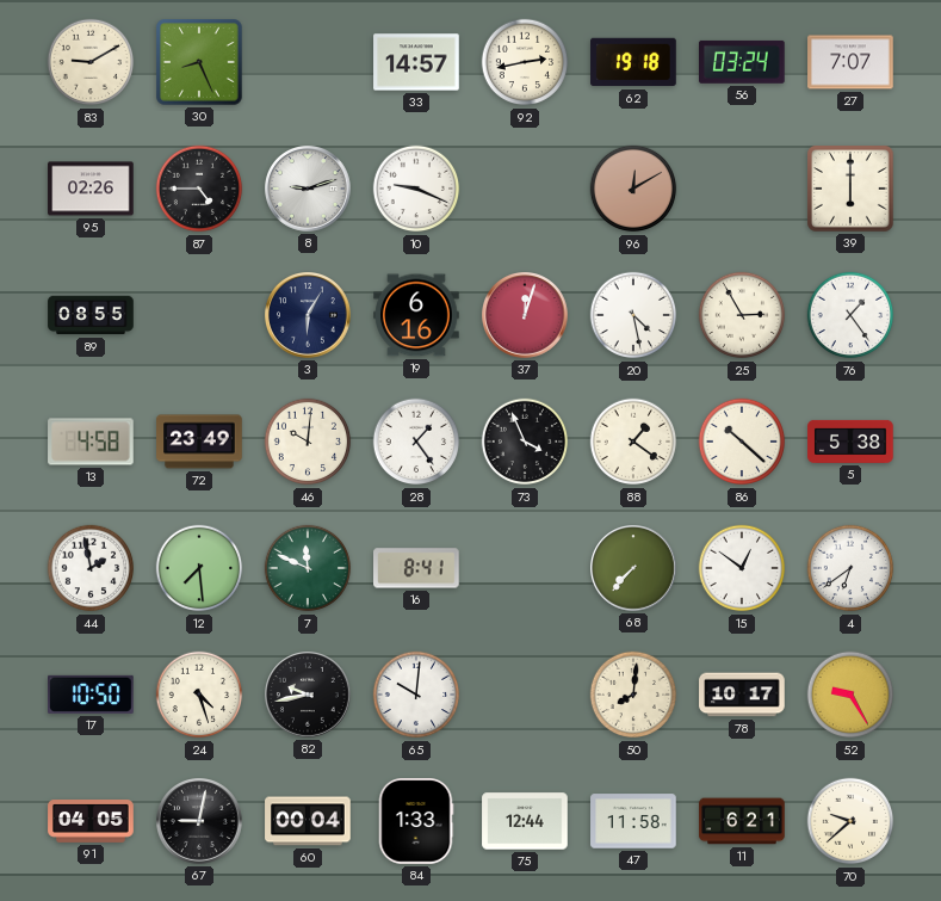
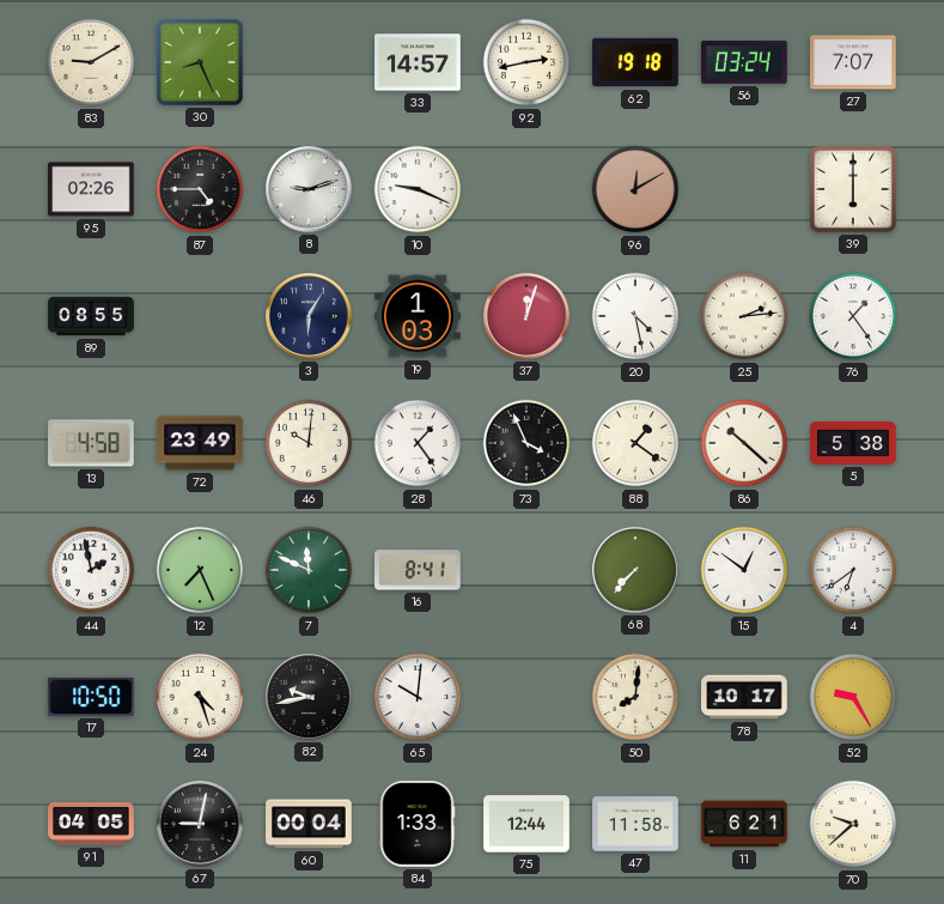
19: 6:16 -> 1:03 (418, 316)
25: 2:55 -> 2:14 (744, 316)
12: 7:29 -> 7:26 (200, 570)
